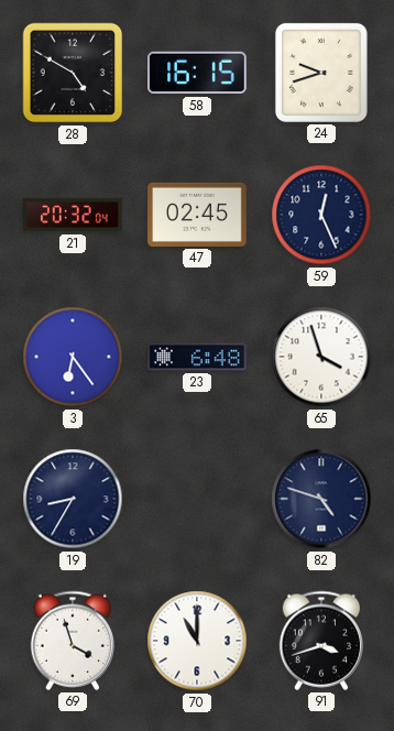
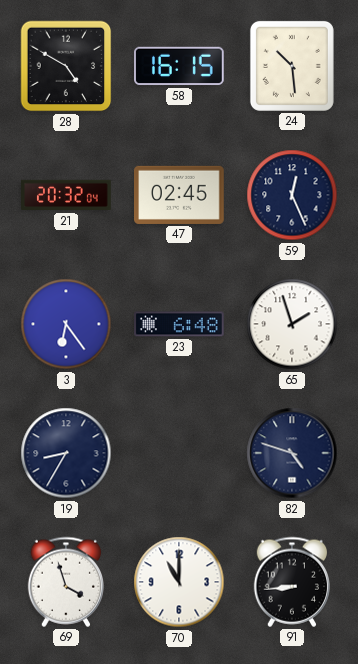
24: 9:42 -> 10:29 (292, 66)
65: 3:57 -> 1:57 (292, 324)
91: 3:42 -> 8:44 (291, 582)
